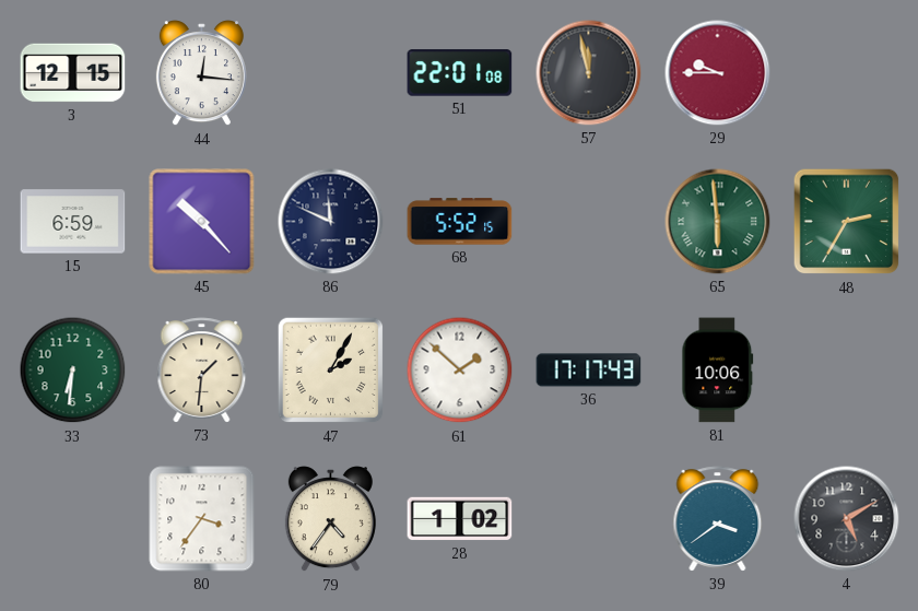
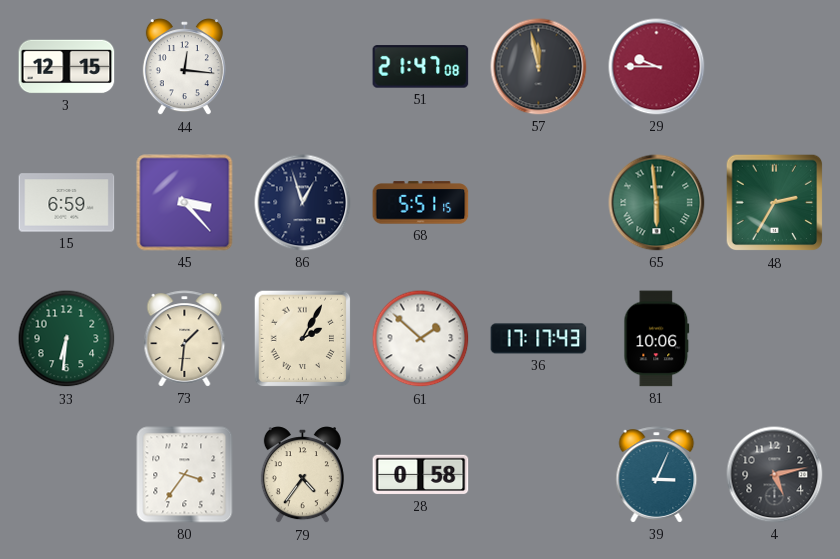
51: 22:01 -> 21:47 (421, 67)
45: 10:23 -> 3:23 (185, 203)
86: 11:49 -> 12:57 (303, 203)
68: 5:52 -> 5:51 (421, 203)
28: 1:02 -> 0:58 (421, 475)
39: 3:39 -> 3:04 (657, 475)
4: 5:10 -> 5:13 (775, 475)
